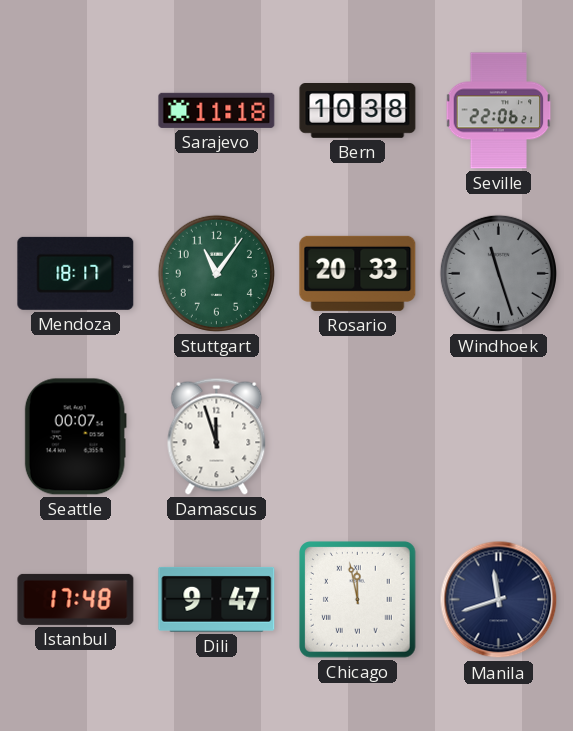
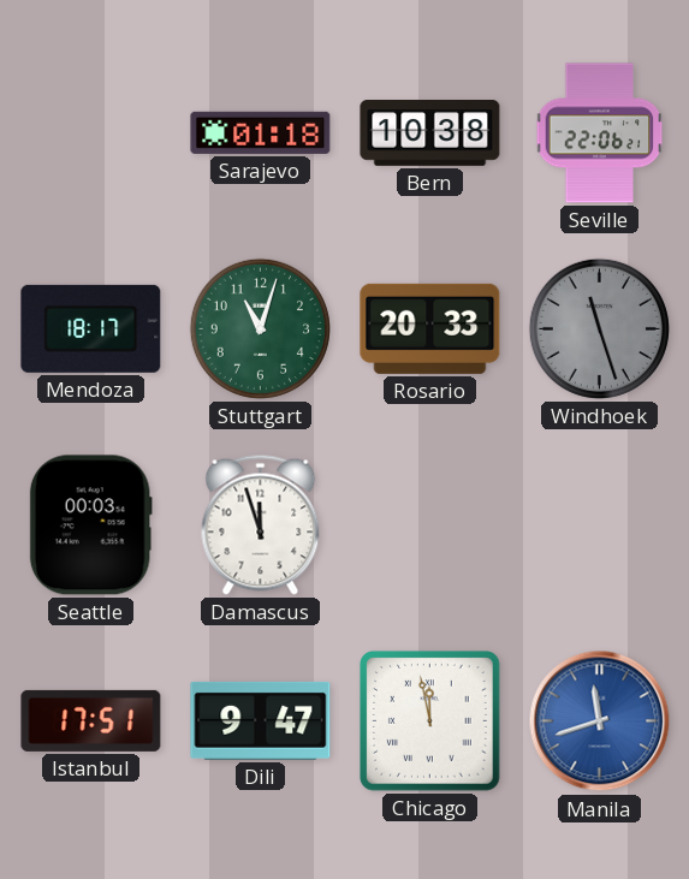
Sarajevo: 11:18 -> 01:18 (261, 132)
Stuttgart: 11:06 -> 11:03 (260, 328)
Seattle: 00:07 -> 00:03 (90, 525)
Istanbul: 17:48 -> 17:51 (91, 720)
Manila dial: navy -> blue (600, 721)
